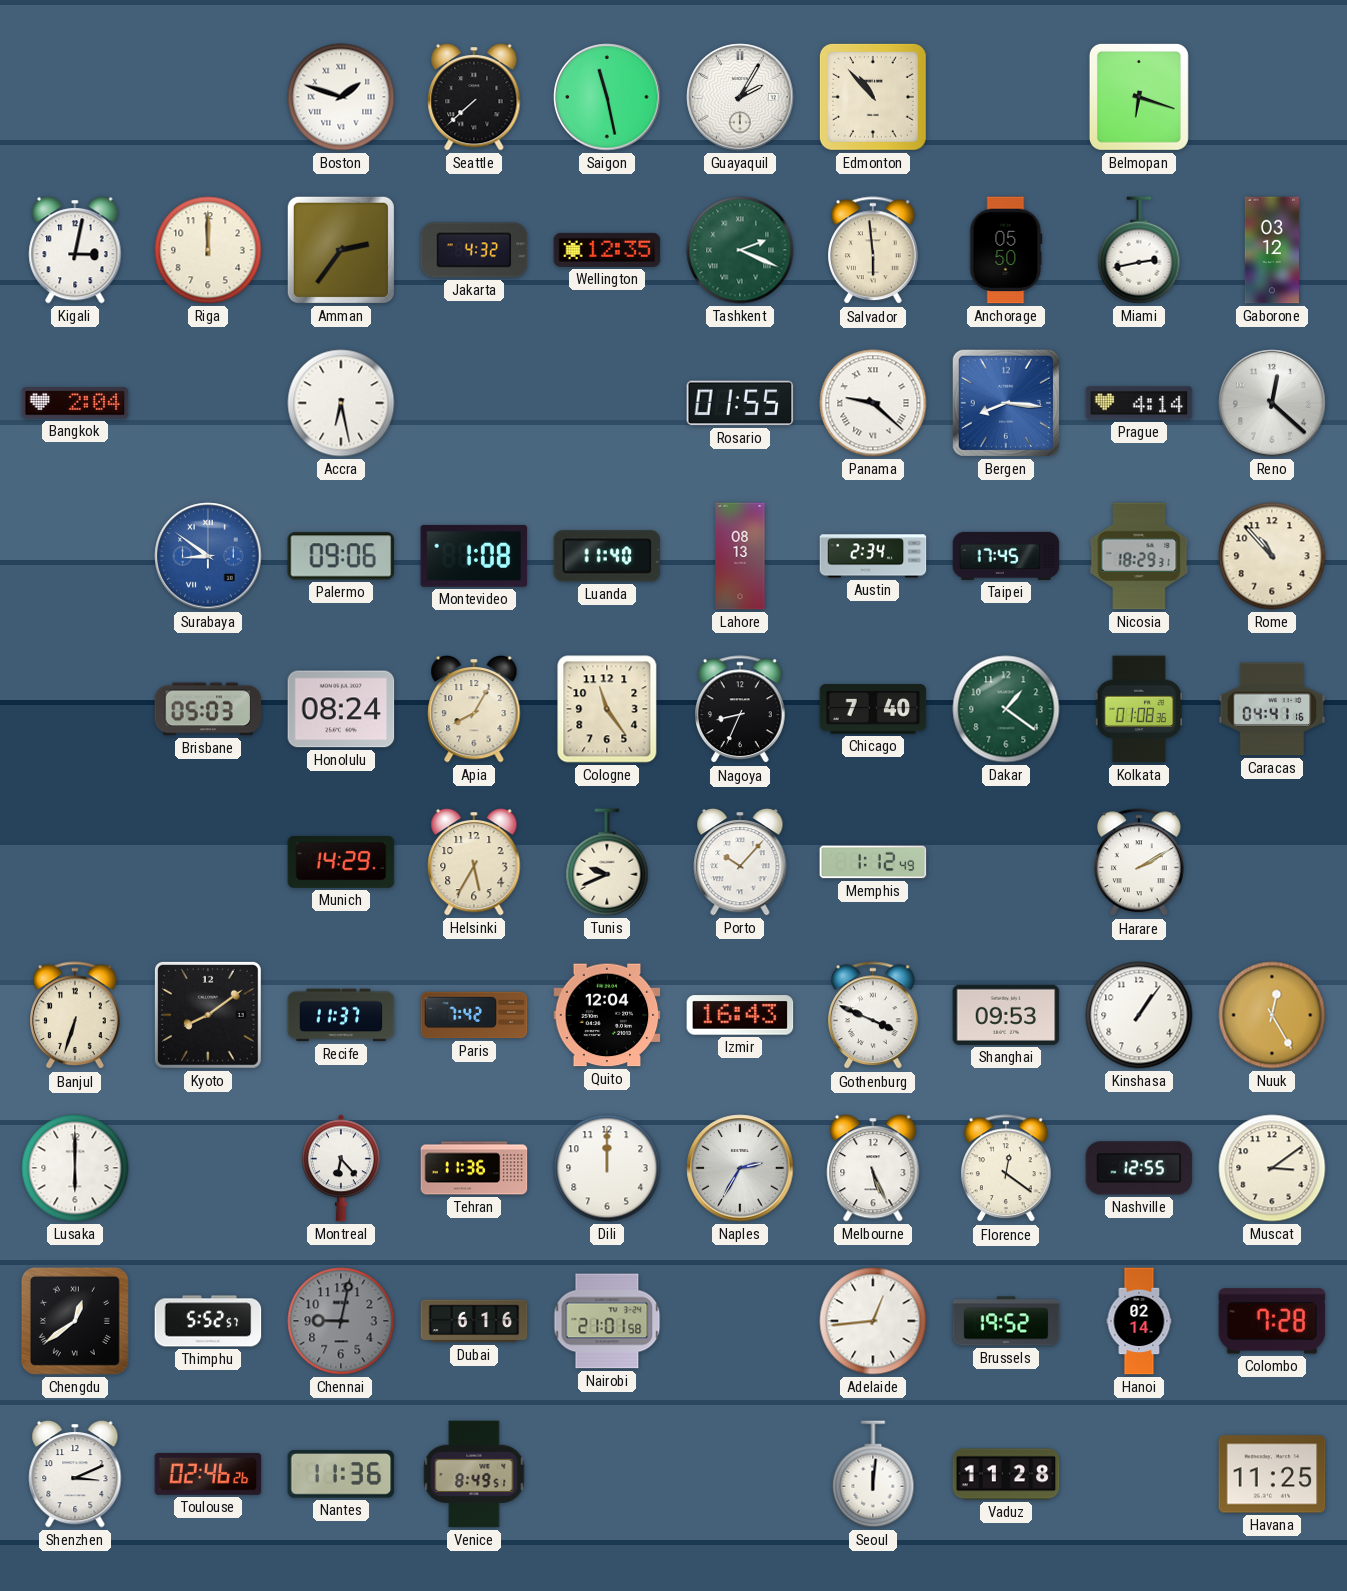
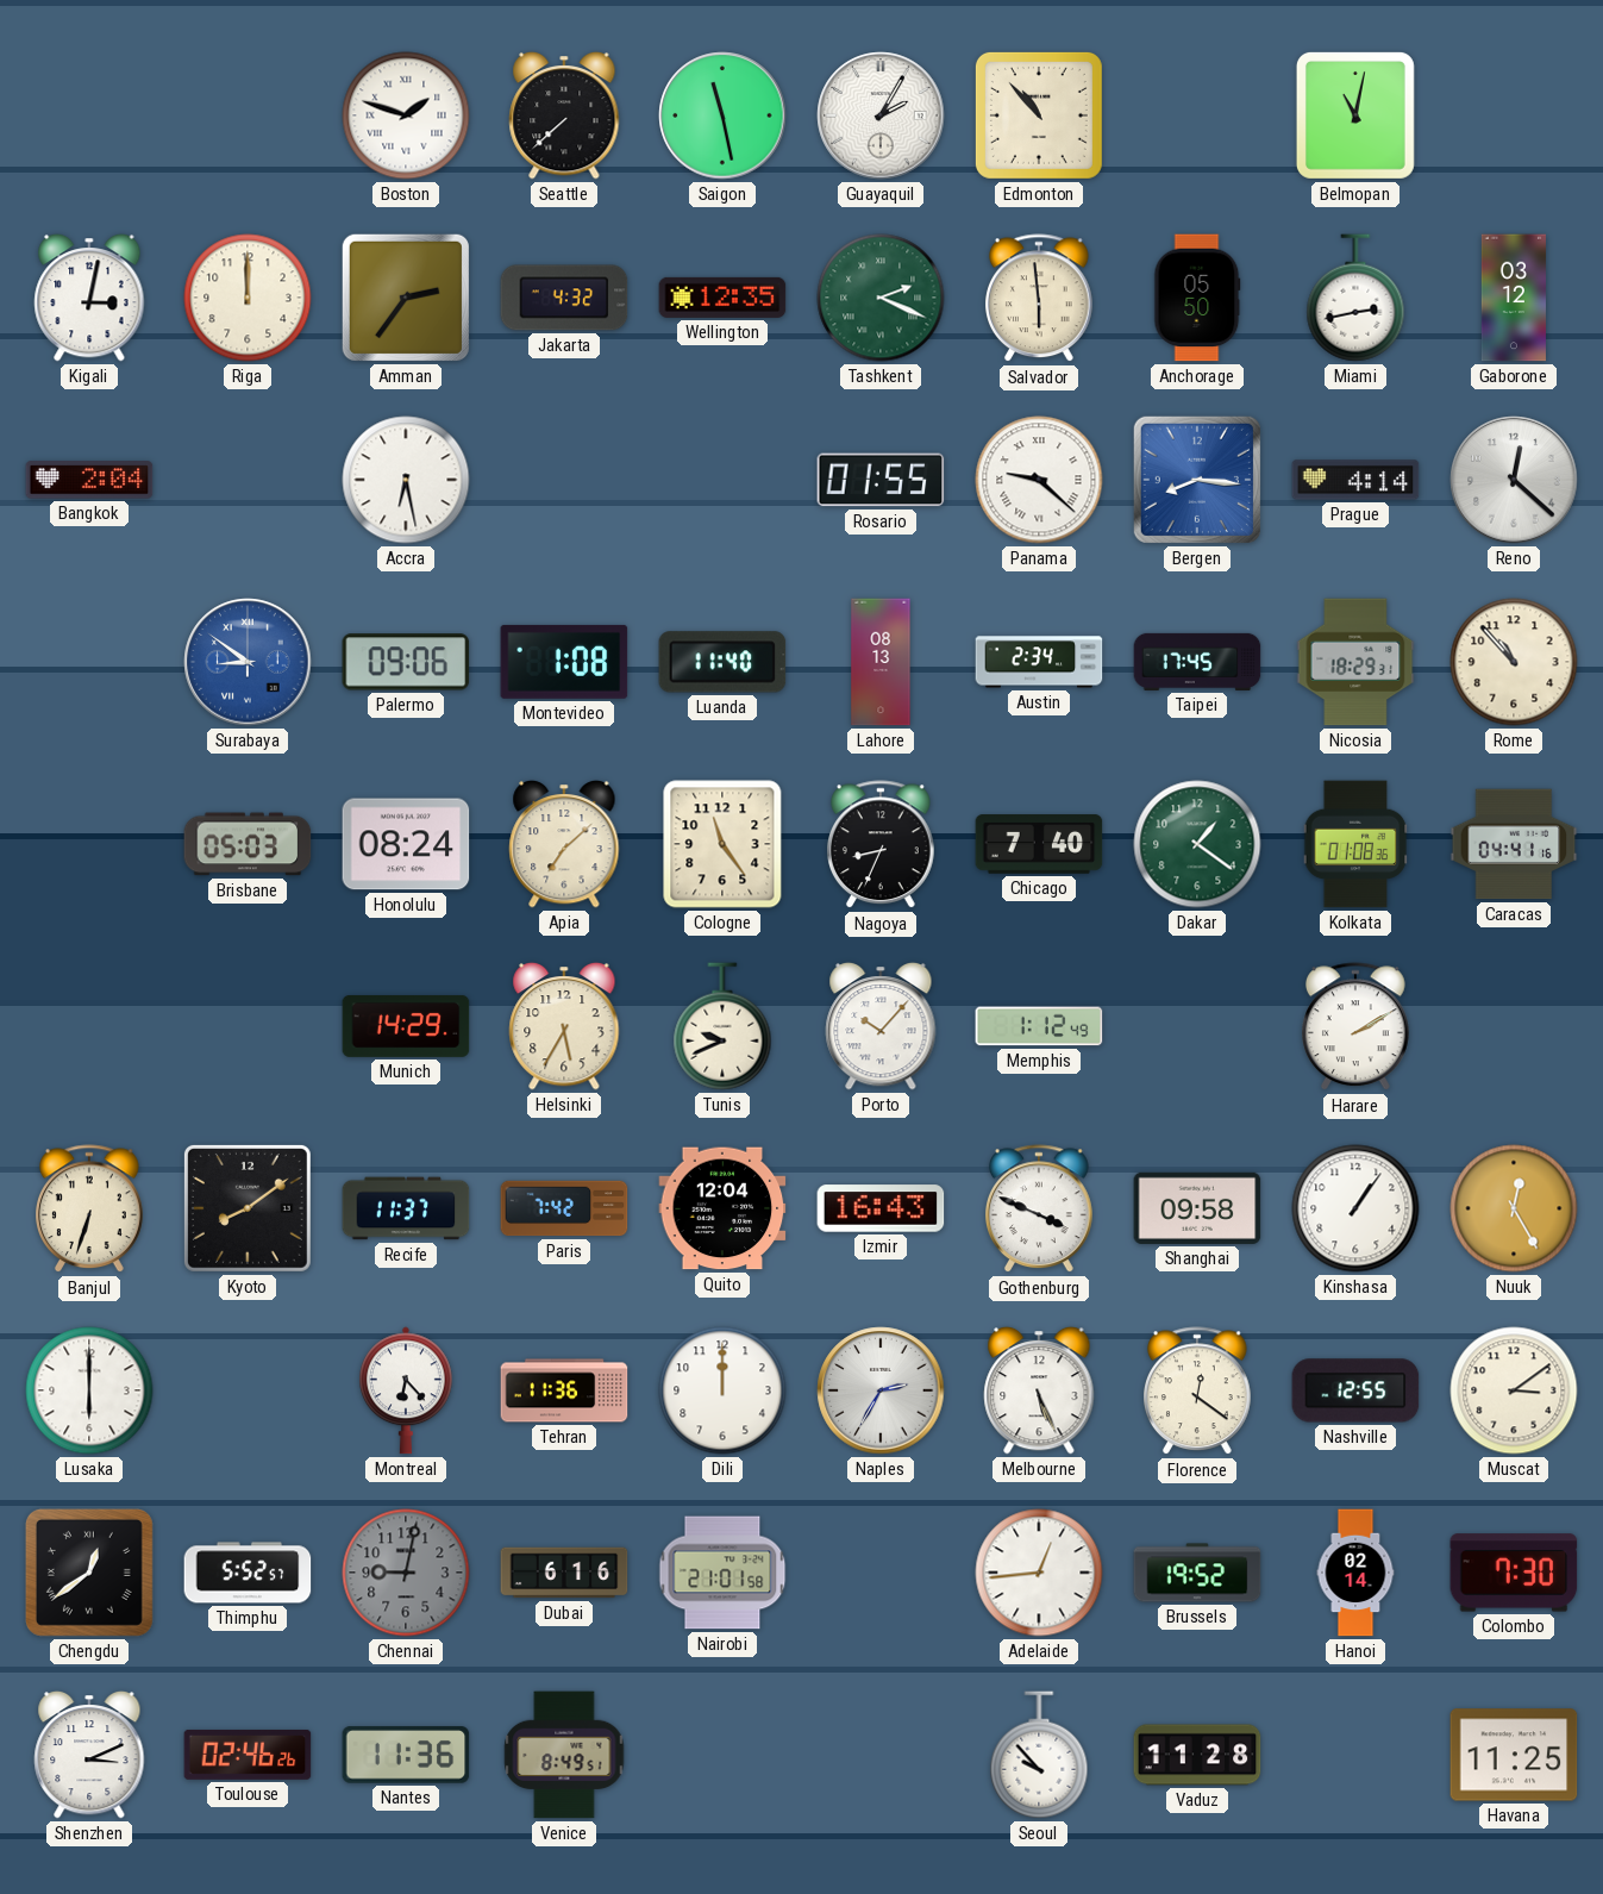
Belmopan: 6:18 -> 11:02 (1355, 115)
Apia: 8:05 -> 7:08 (564, 844)
Shanghai: 09:53 -> 09:58 (1197, 1208)
Colombo: 7:28 -> 7:30 (1514, 1573)
Seoul: 12:01 -> 9:53 (1039, 1755)
